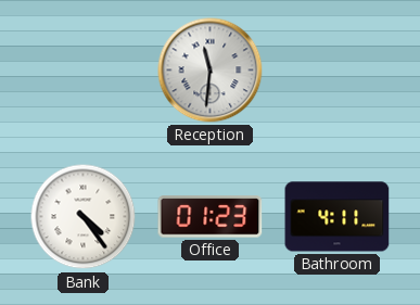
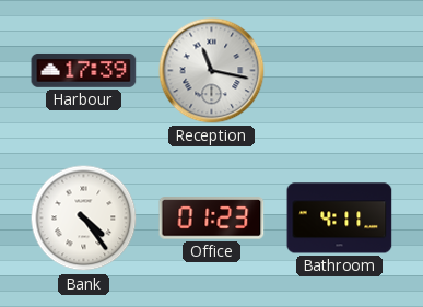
Harbour: none -> 17:39 (84, 71)
Reception: 11:31 -> 11:17 (212, 71)
